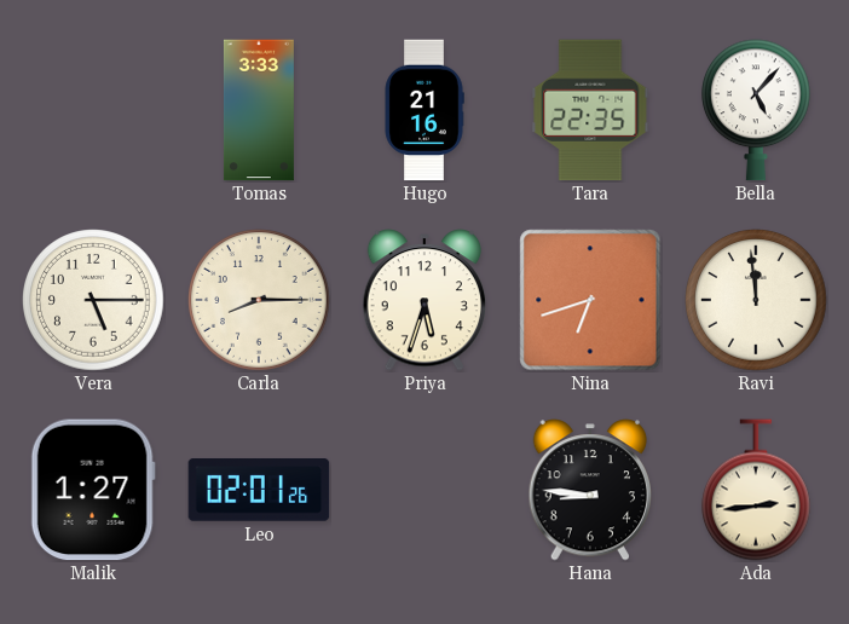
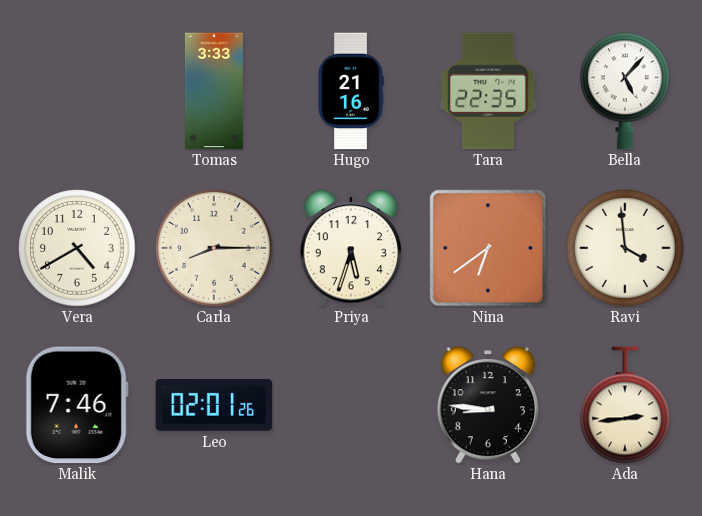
Vera: 5:15 -> 4:40 (77, 248)
Nina: 6:42 -> 6:39 (488, 248)
Ravi: 11:59 -> 3:59 (625, 248)
Malik: 1:27 -> 7:46 (77, 405)
